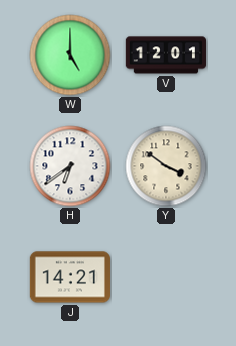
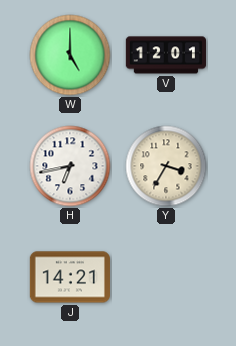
H: 6:39 -> 6:43 (70, 166)
Y: 3:51 -> 3:35 (166, 166)
